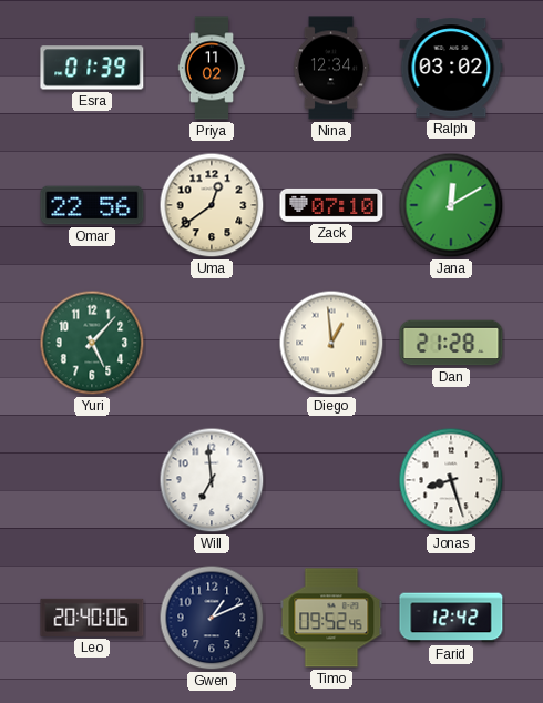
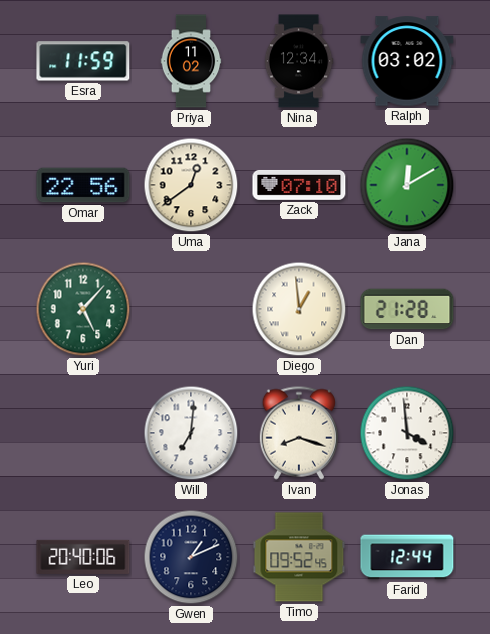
Esra: 01:39 -> 11:59 (83, 61)
Will: 6:59 -> 7:01 (191, 433)
Ivan: none -> 8:18 (299, 433)
Jonas: 8:27 -> 3:59 (407, 433)
Farid: 12:42 -> 12:44 (407, 557)
